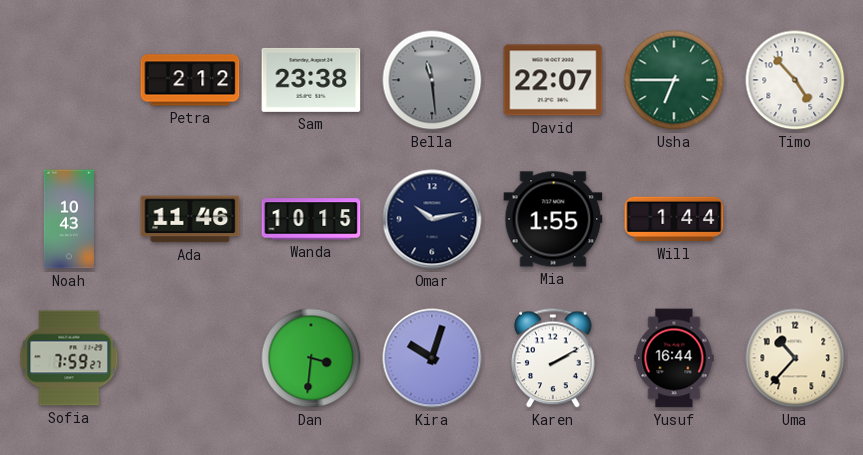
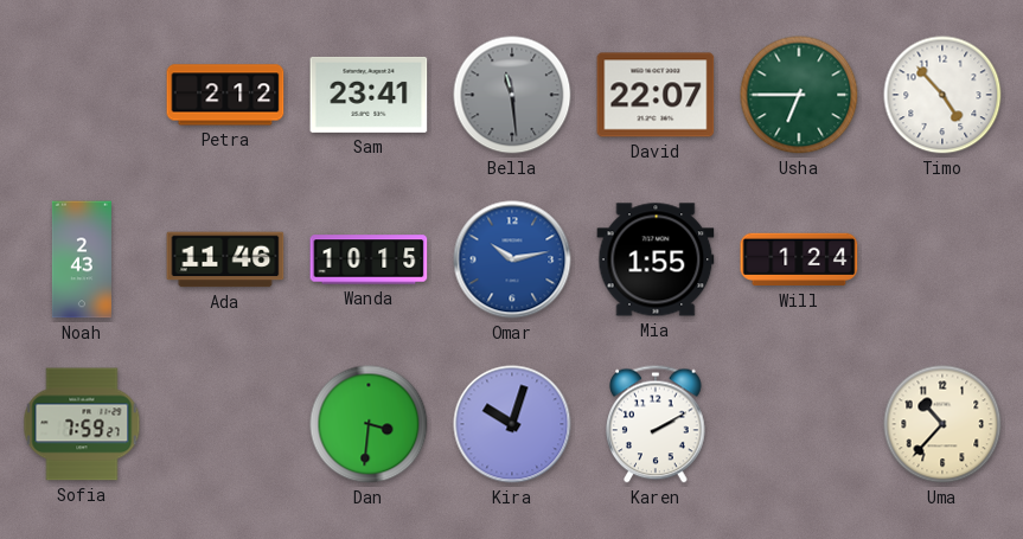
Sam: 23:38 -> 23:41 (369, 95)
Noah: 10:43 -> 2:43 (82, 259)
Omar dial: navy -> blue (512, 259)
Will: 1:44 -> 1:24 (799, 259)
Yusuf: 16:44 -> none (674, 358)
